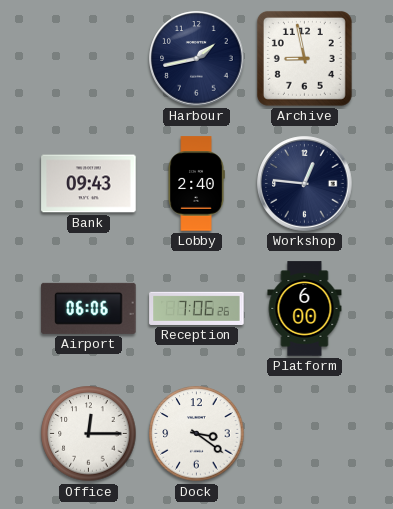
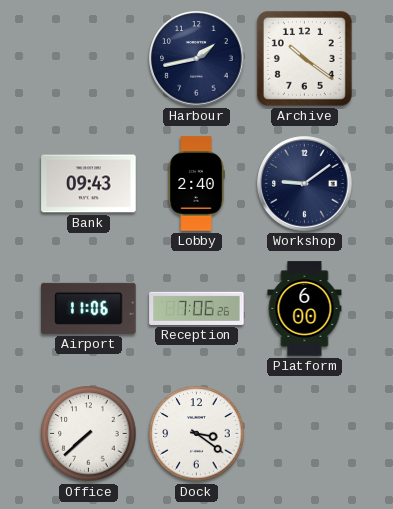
Archive: 8:58 -> 10:21 (304, 58)
Workshop: 12:46 -> 9:09 (305, 184)
Airport: 06:06 -> 11:06 (89, 308)
Office: 12:15 -> 7:38 (89, 434)
